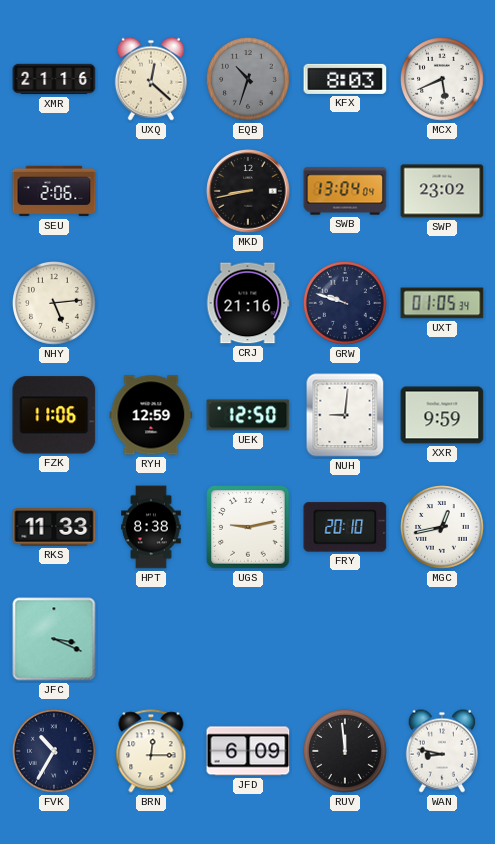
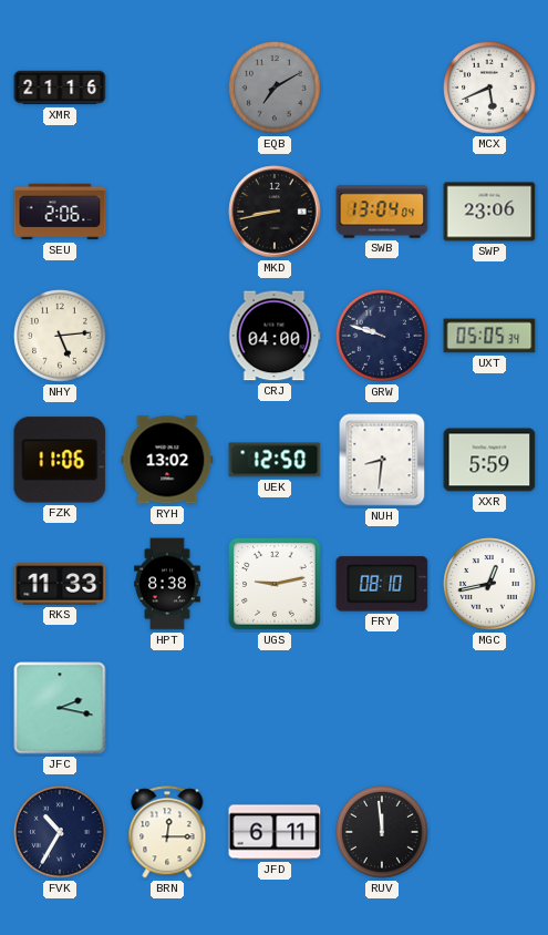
UXQ: 12:22 -> none (151, 79)
EQB: 10:33 -> 7:10 (276, 89)
KFX: 8:03 -> none (345, 79)
SWP: 23:02 -> 23:06 (489, 212)
CRJ: 21:16 -> 04:00 (275, 336)
UXT: 01:05 -> 05:05 (489, 336)
RYH: 12:59 -> 13:02 (167, 460)
NUH: 9:01 -> 8:31 (382, 460)
XXR: 9:59 -> 5:59 (489, 460)
FRY: 20:10 -> 08:10 (382, 584)
JFC: 3:19 -> 2:17 (60, 708)
JFD: 6:09 -> 6:11 (275, 832)
WAN: 8:47 -> none (442, 751)
